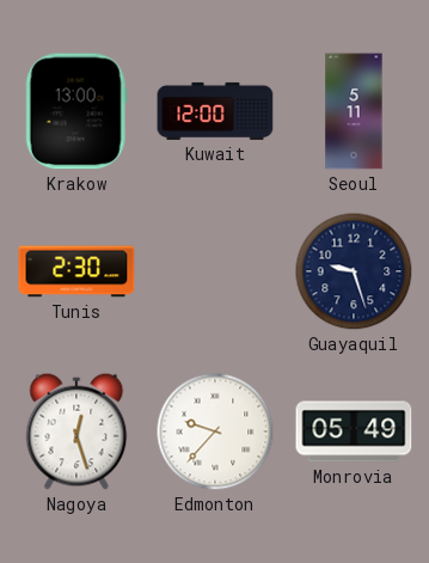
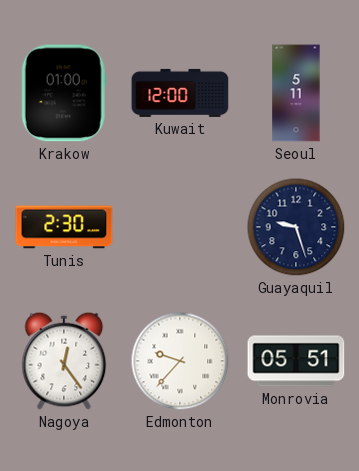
Krakow: 13:00 -> 01:00 (64, 93)
Nagoya: 12:27 -> 12:24 (64, 361)
Monrovia: 05:49 -> 05:51 (296, 361)
